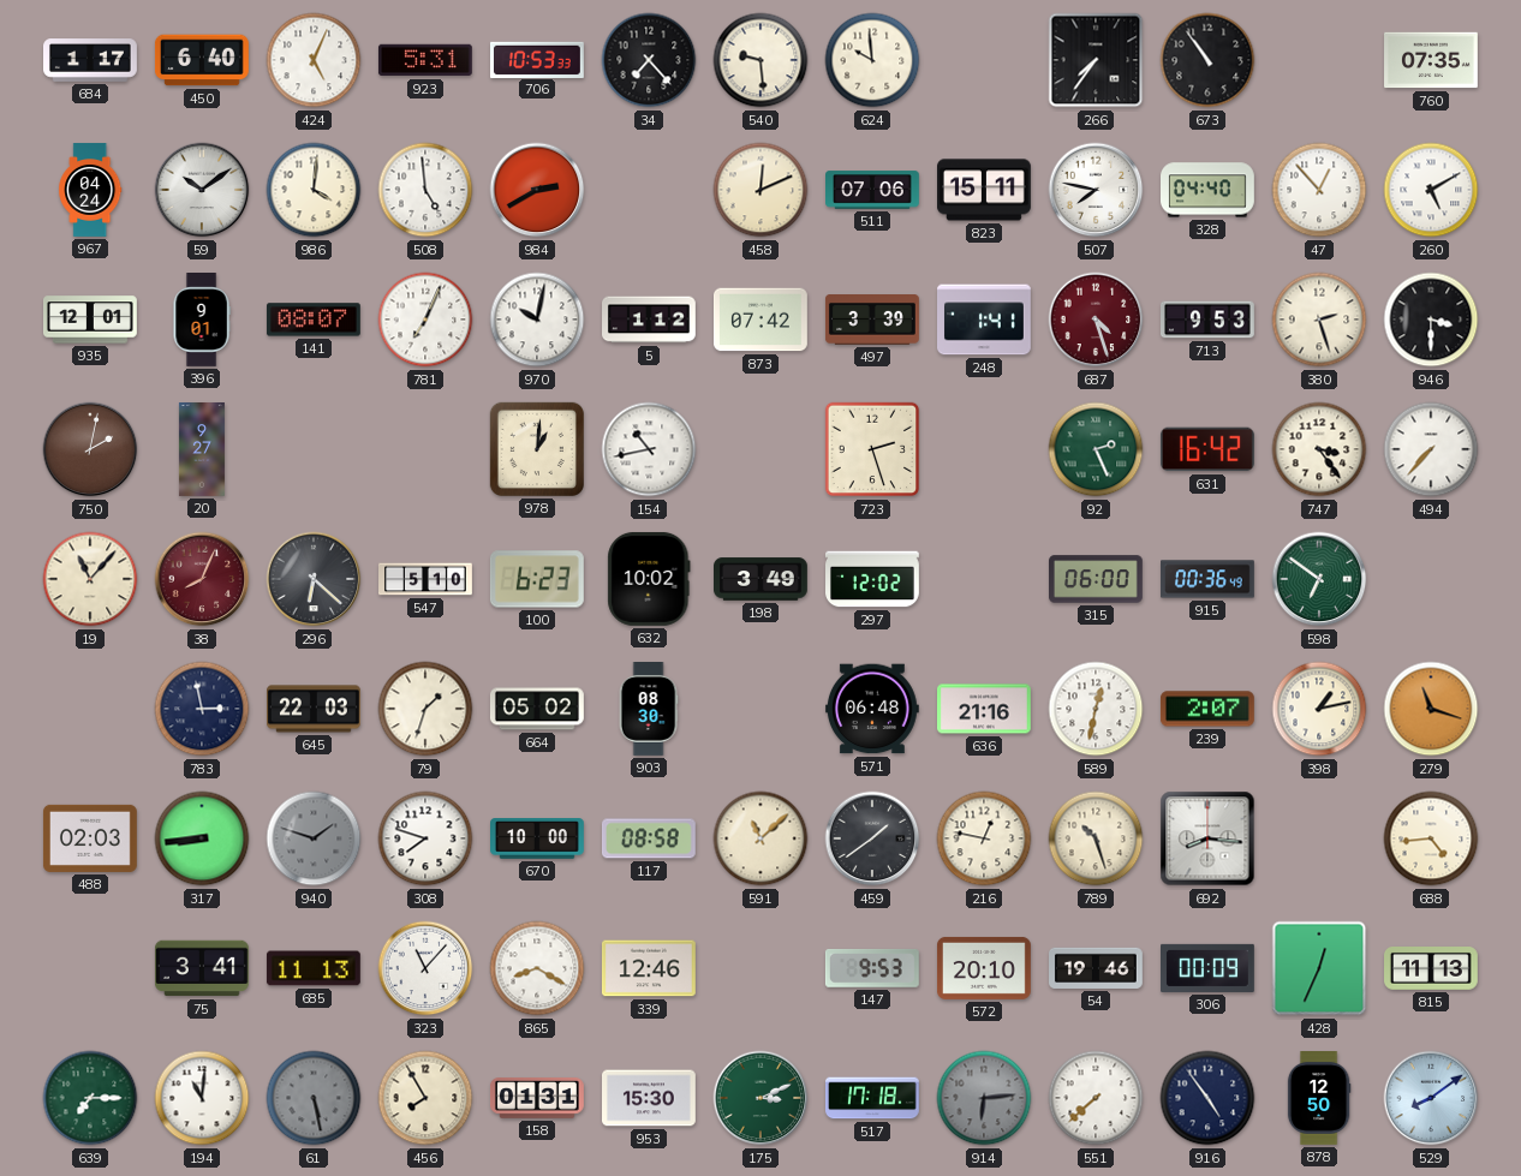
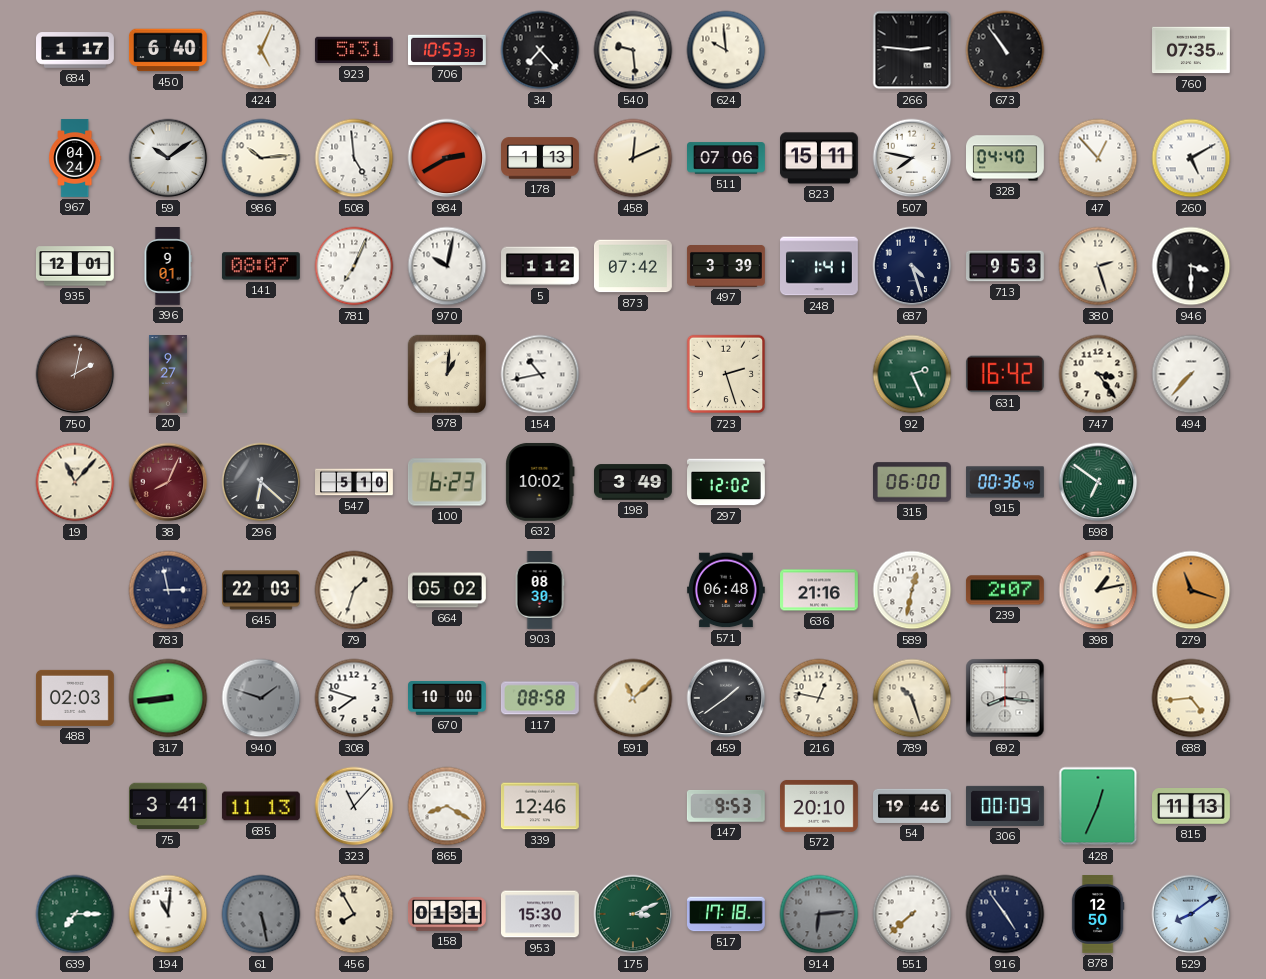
266: 7:36 -> 2:46 (912, 50)
986: 4:01 -> 10:14 (261, 158)
178: none -> 1:13 (541, 158)
687 dial: burgundy -> navy (912, 266)
